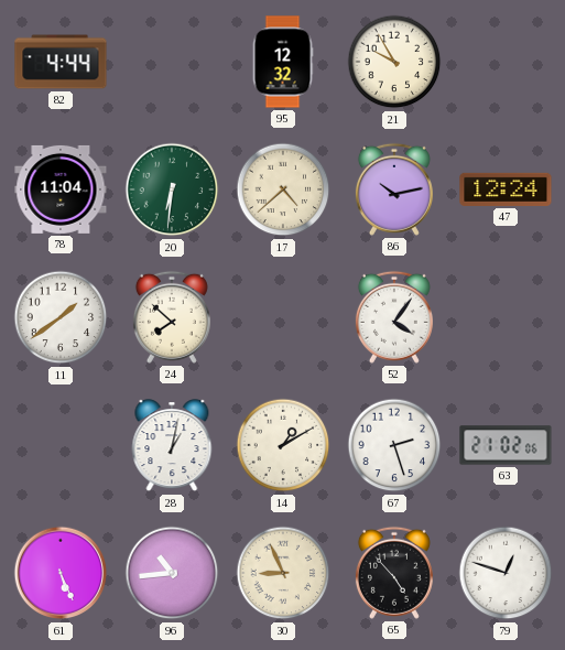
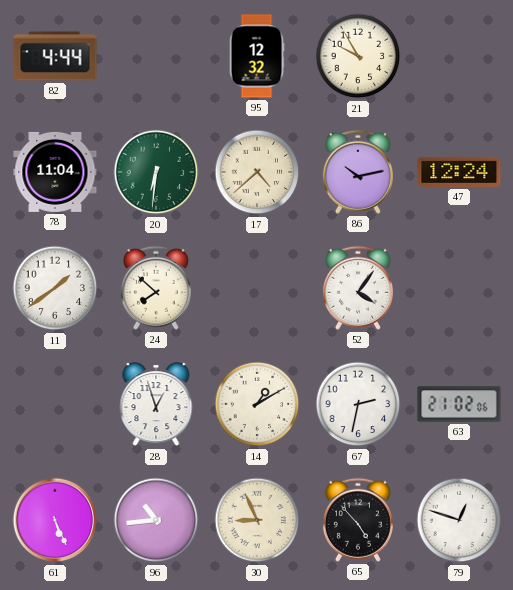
28: 1:02 -> 12:57 (156, 405)
67: 2:27 -> 2:32 (358, 404)
